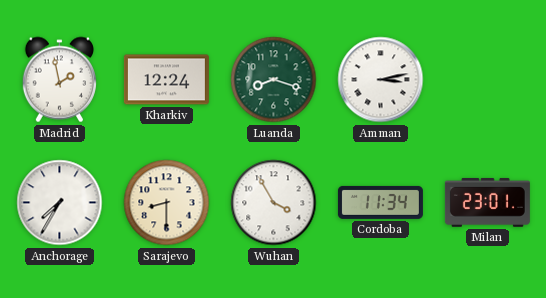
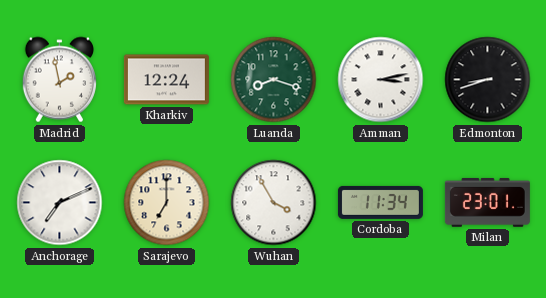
Edmonton: none -> 8:42 (488, 80)
Anchorage: 7:35 -> 7:11 (60, 203)
Sarajevo: 8:30 -> 7:00 (167, 203)
